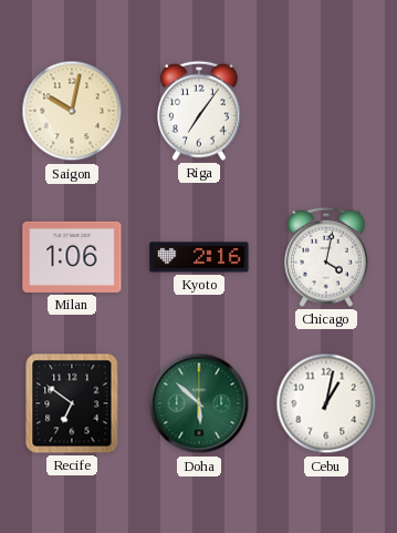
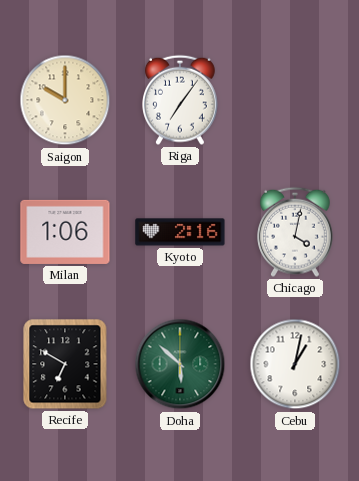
Saigon: 10:02 -> 10:00 (65, 100)
Recife: 6:51 -> 6:50 (65, 364)
